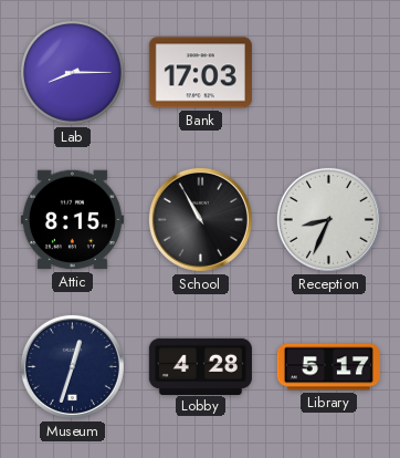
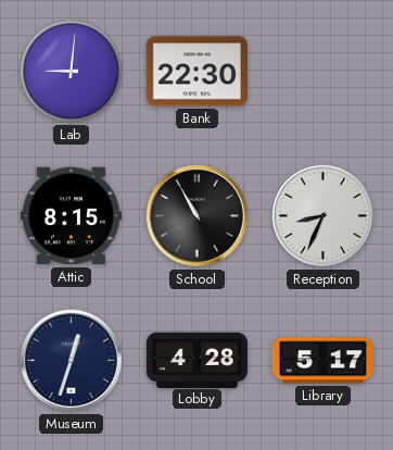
Lab: 8:15 -> 9:01 (71, 71)
Bank: 17:03 -> 22:30 (196, 72)
